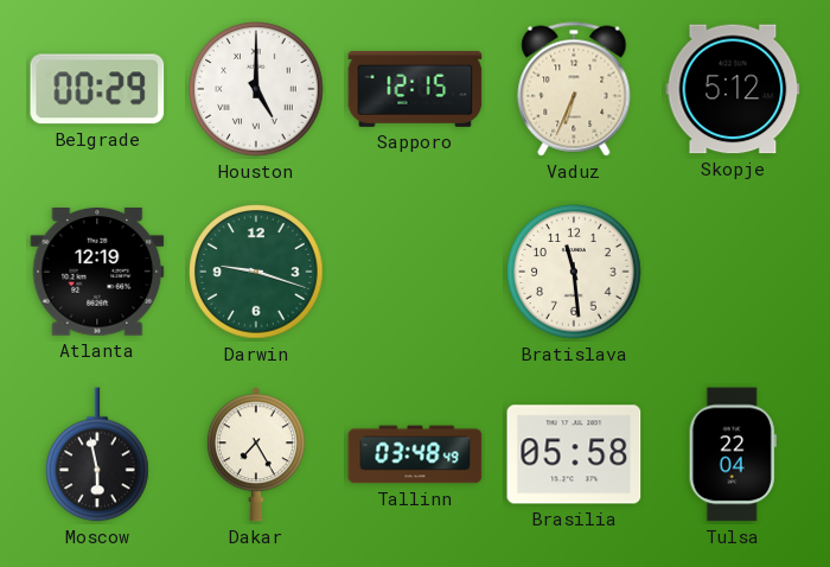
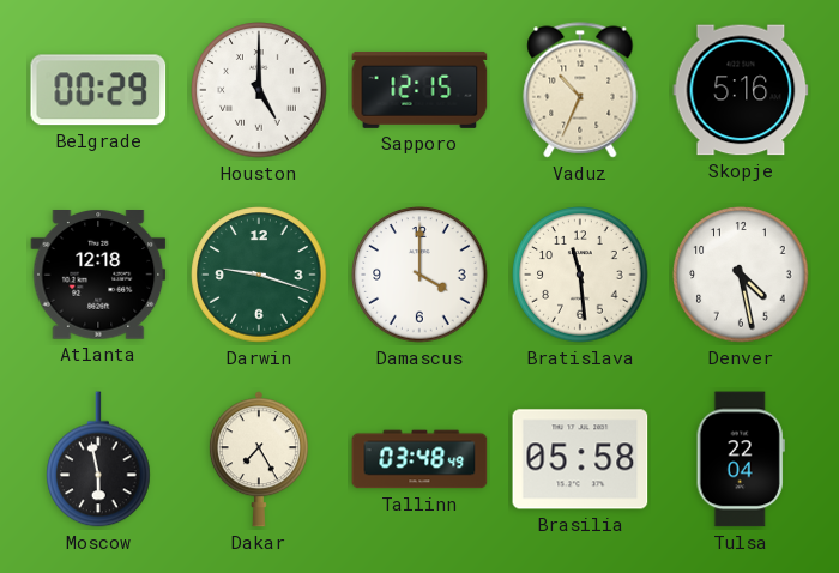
Vaduz: 6:34 -> 10:34 (580, 90)
Skopje: 5:12 -> 5:16 (741, 90)
Atlanta: 12:19 -> 12:18 (98, 275)
Damascus: none -> 4:00 (419, 275)
Denver: none -> 4:28 (741, 275)
